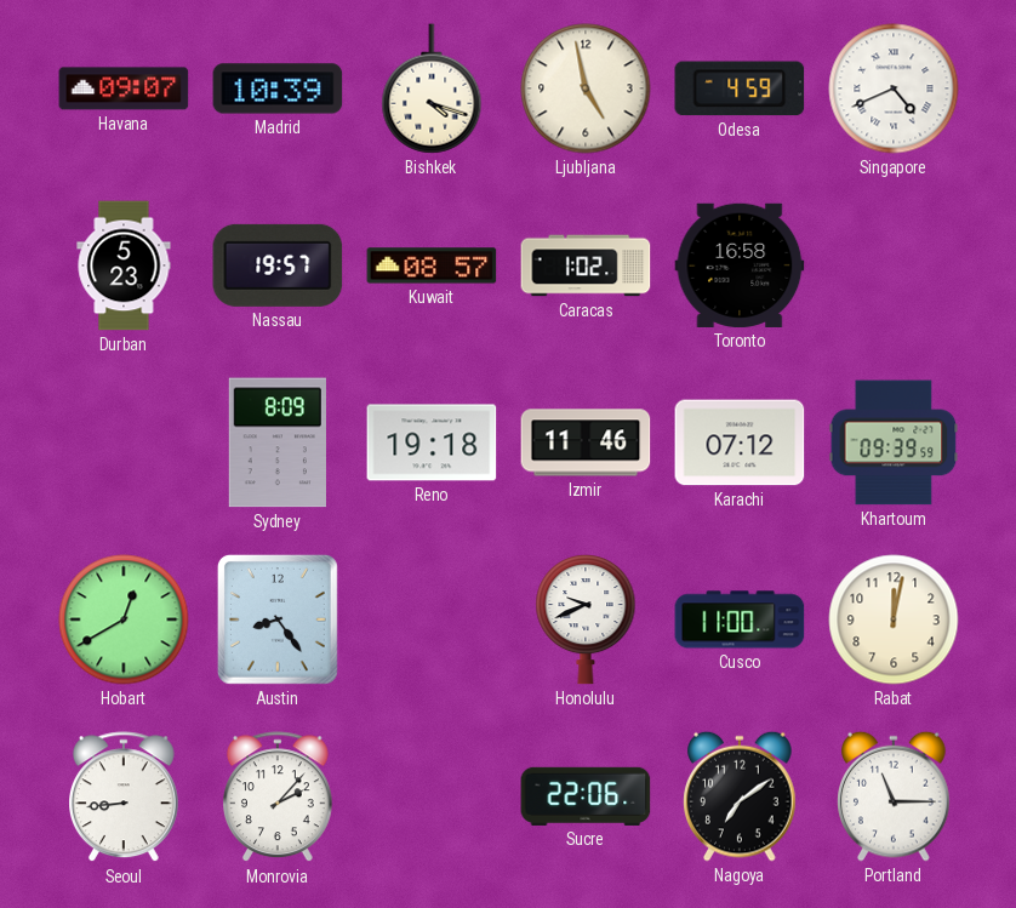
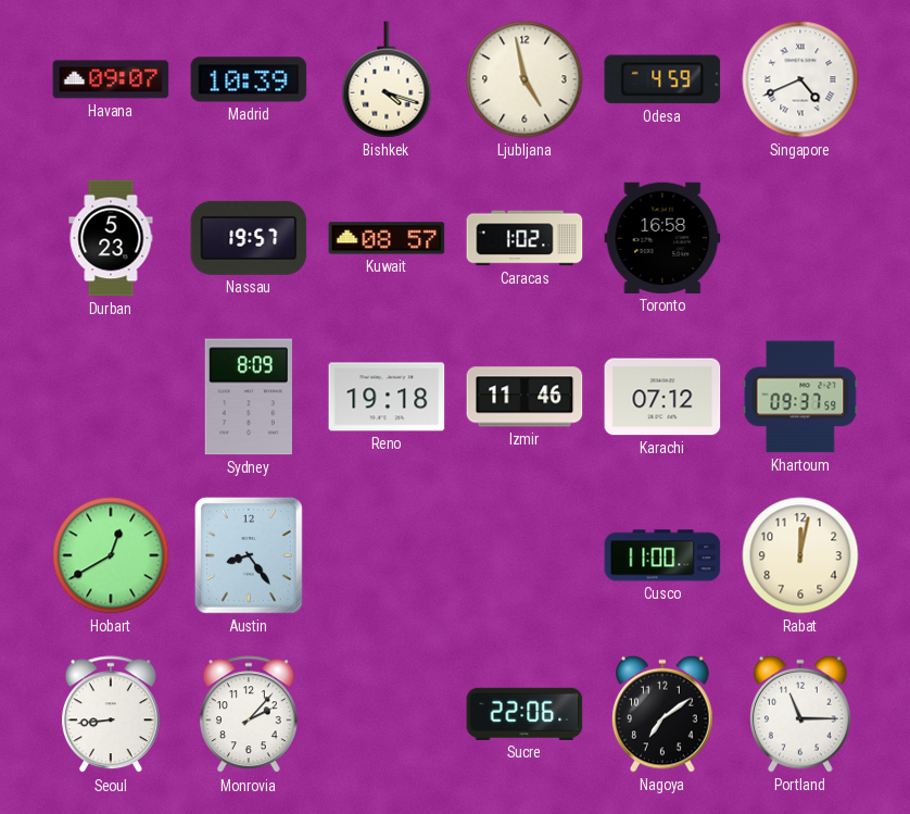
Khartoum: 09:39 -> 09:37 (800, 397)
Honolulu: 9:41 -> none (586, 621)
